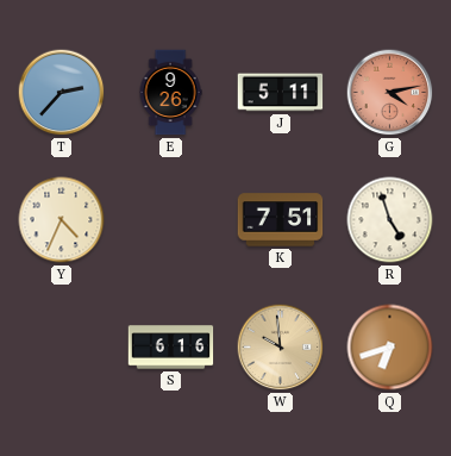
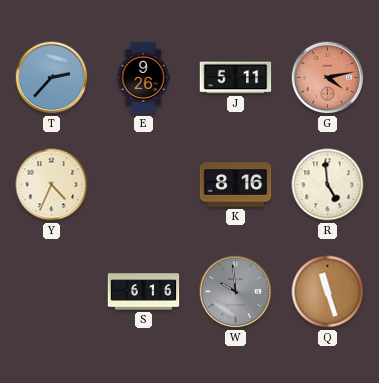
K: 7:51 -> 8:16 (236, 185)
R: 4:57 -> 4:59 (328, 185)
W dial: champagne -> grey (236, 292)
Q: 6:42 -> 11:27 (328, 292)
